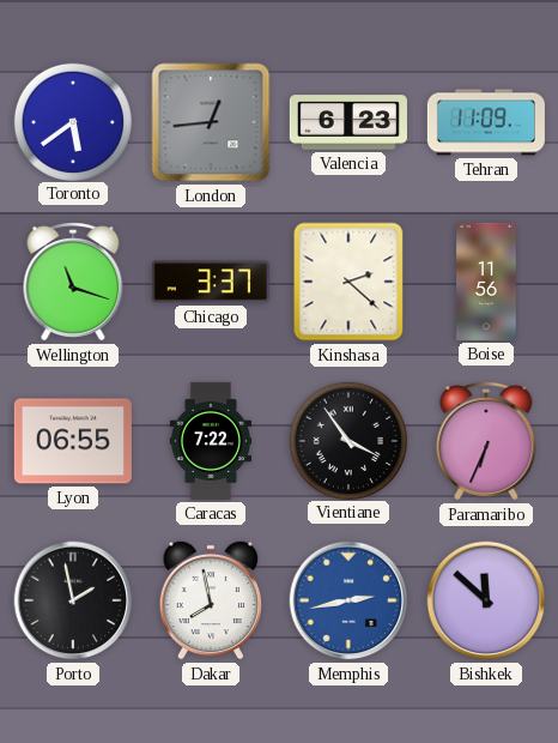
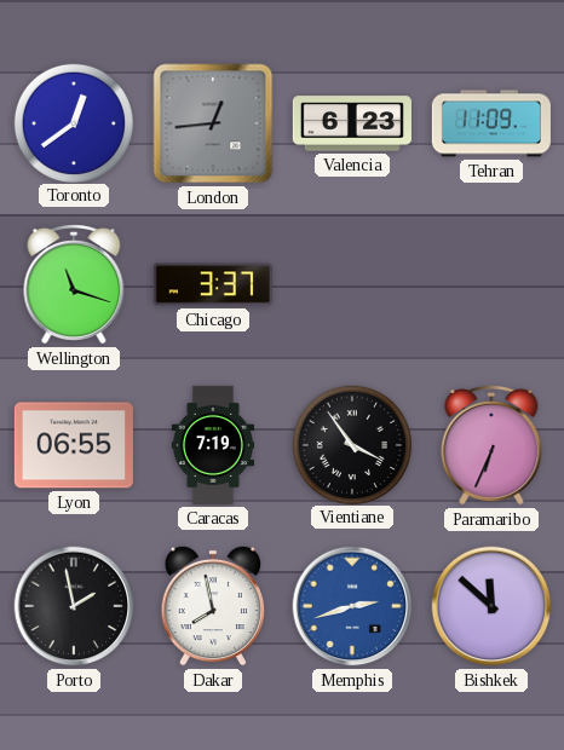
Toronto: 5:39 -> 12:39 (73, 122)
Kinshasa: 2:22 -> none (348, 282)
Boise: 11:56 -> none (486, 282)
Caracas: 7:22 -> 7:19 (213, 445)
Memphis: 2:43 -> 2:42 (352, 606)
